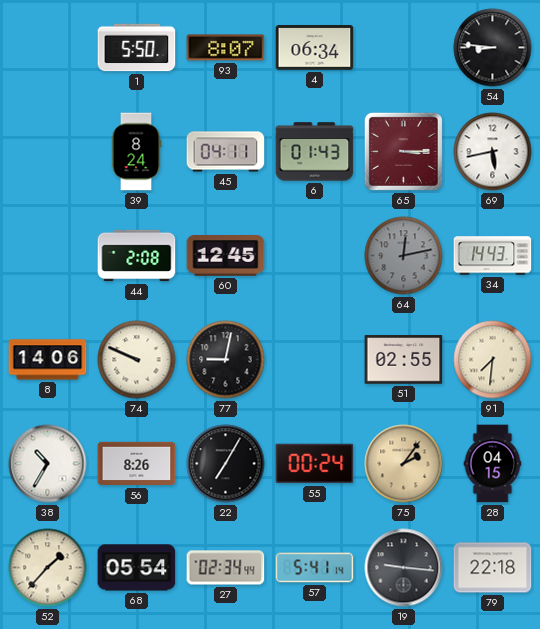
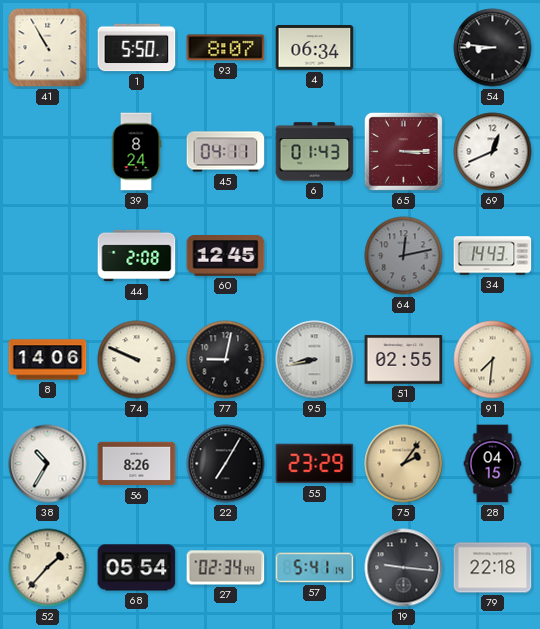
41: none -> 10:55 (48, 48)
69: 5:43 -> 12:41 (493, 152)
95: none -> 8:43 (315, 360)
55: 00:24 -> 23:29 (315, 464)
